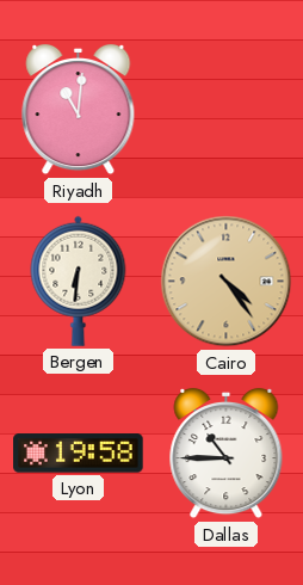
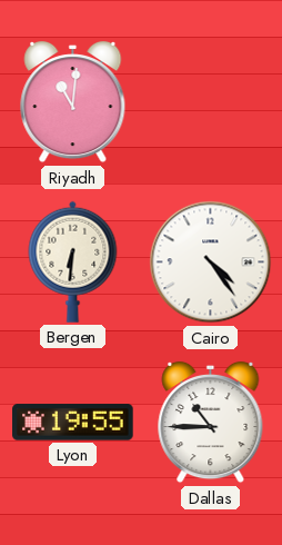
Cairo dial: champagne -> white (211, 262)
Lyon: 19:58 -> 19:55 (73, 423)
